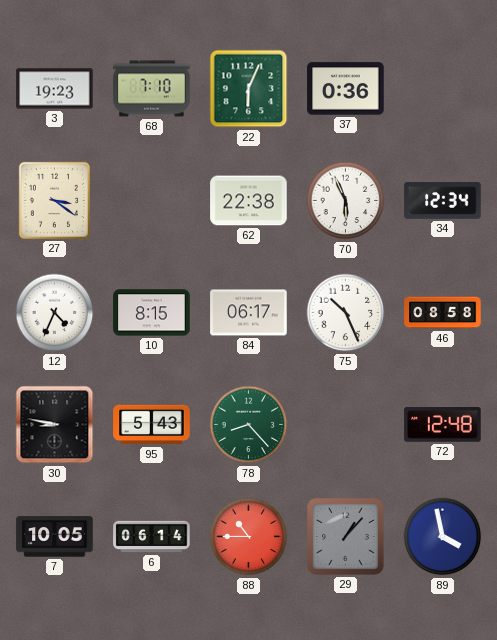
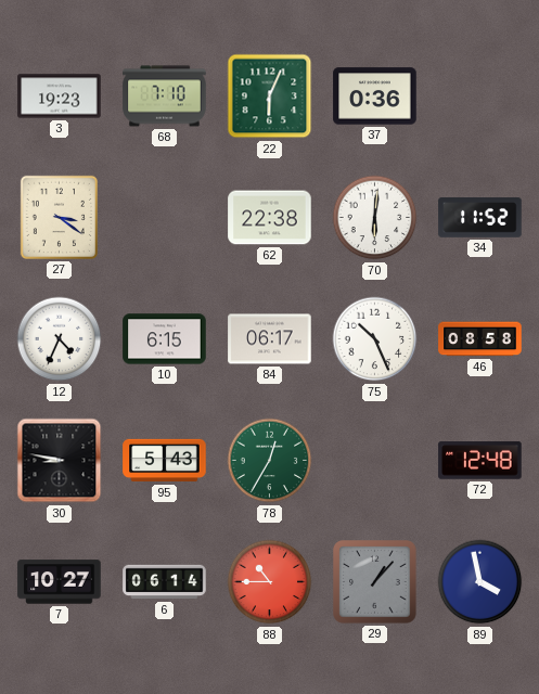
70: 5:56 -> 6:01 (375, 218)
34: 12:34 -> 11:52 (480, 218)
10: 8:15 -> 6:15 (165, 339)
78: 8:23 -> 12:35 (270, 461)
7: 10:05 -> 10:27 (60, 582)
